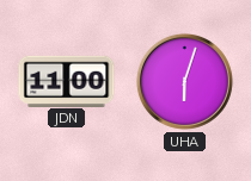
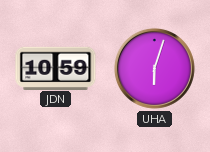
JDN: 11:00 -> 10:59 (56, 68)
